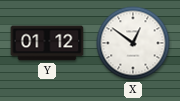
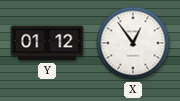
X: 12:51 -> 12:54 (133, 43)
